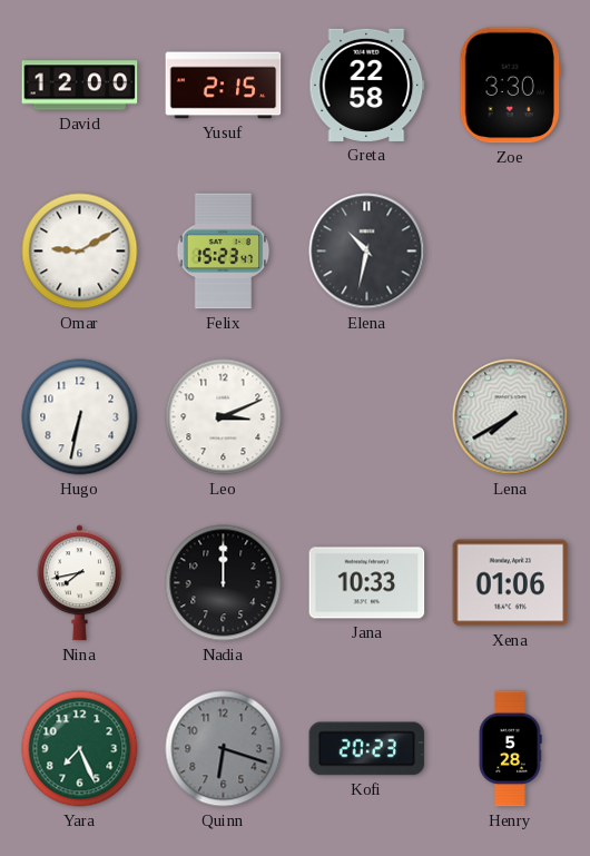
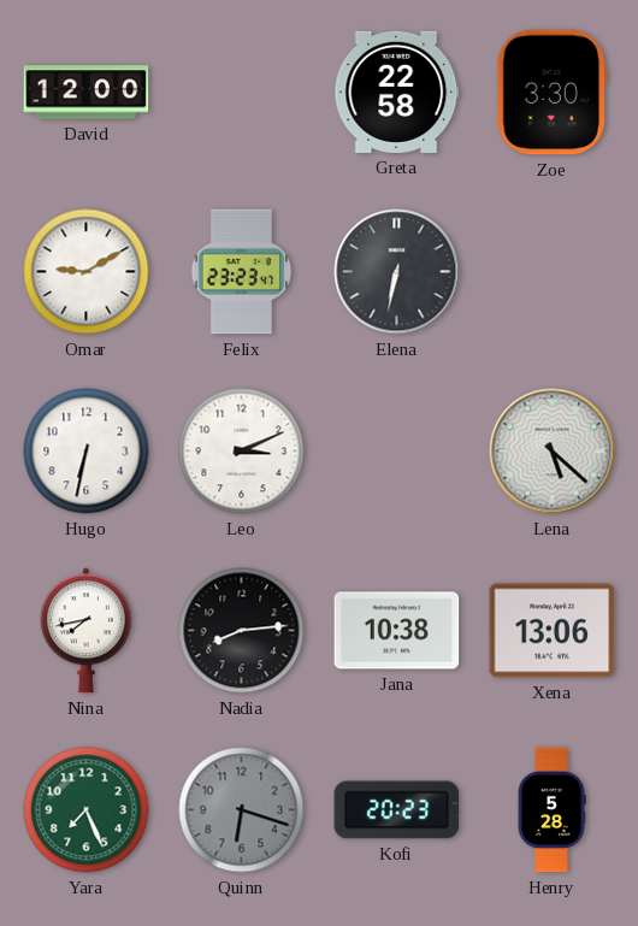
Yusuf: 2:15 -> none (224, 86)
Felix: 15:23 -> 23:23 (242, 272)
Elena: 10:32 -> 6:32 (397, 272)
Lena: 7:40 -> 5:22 (553, 452)
Nadia: 12:00 -> 8:14 (242, 631)
Jana: 10:33 -> 10:38 (397, 631)
Xena: 01:06 -> 13:06 (553, 631)
